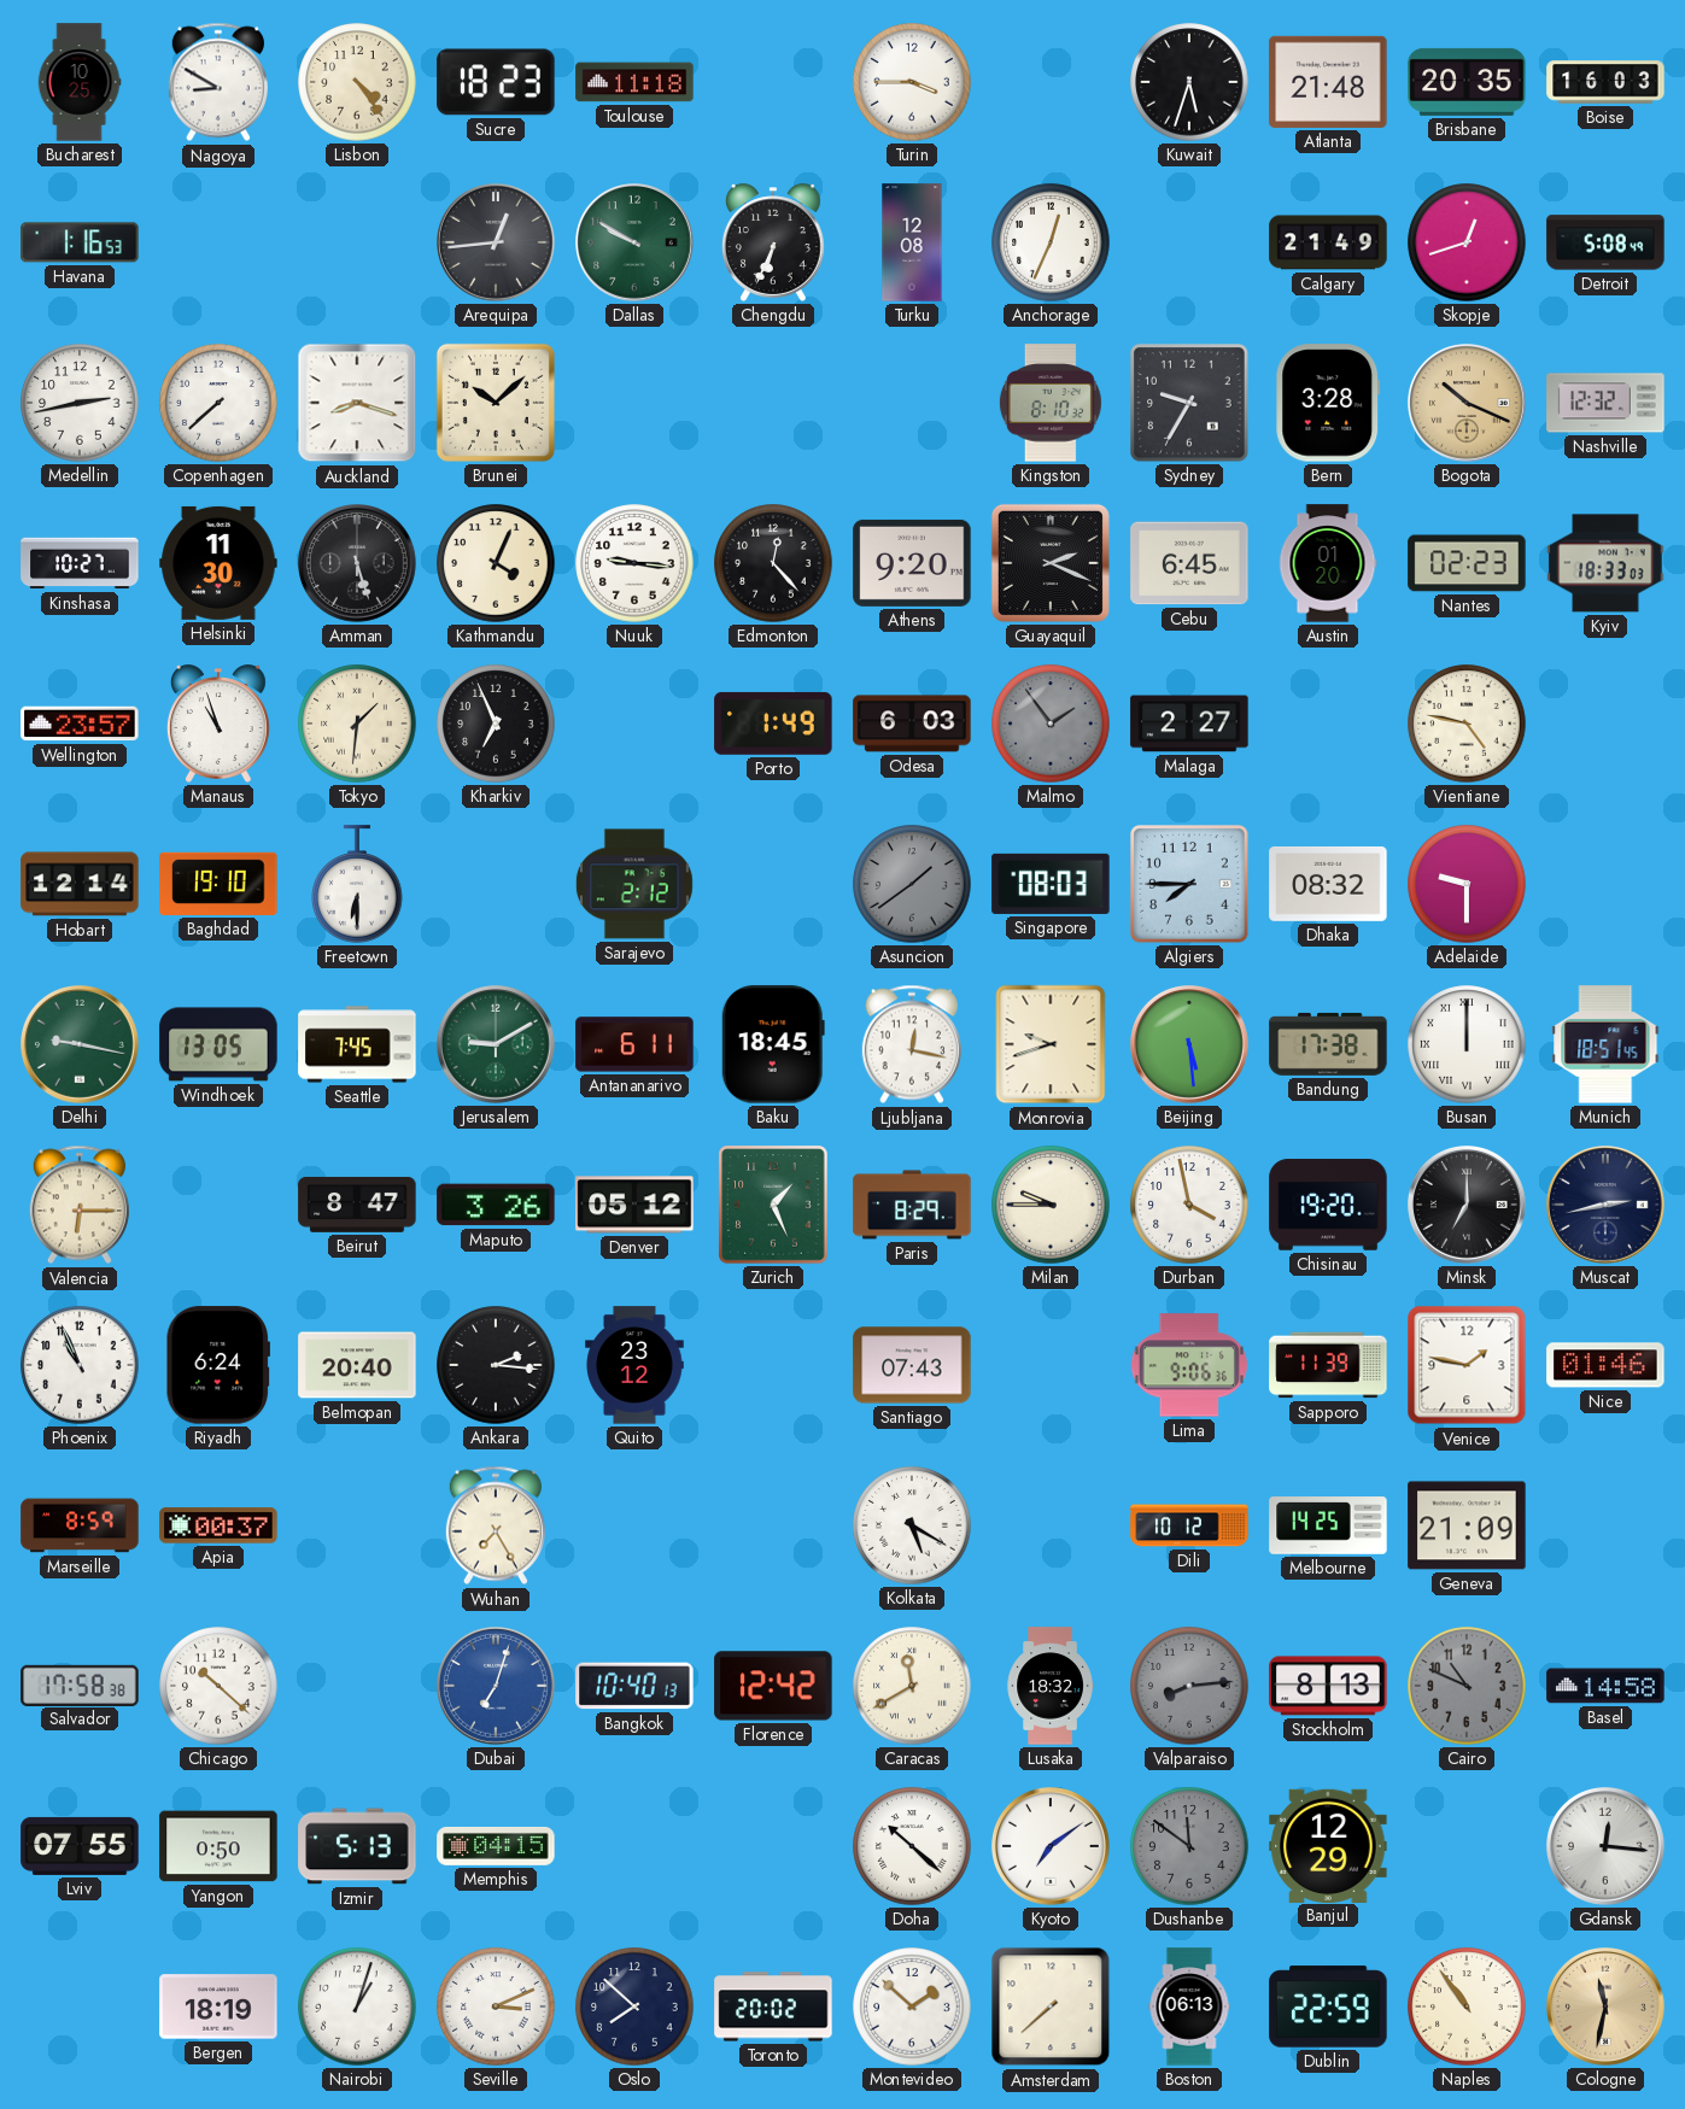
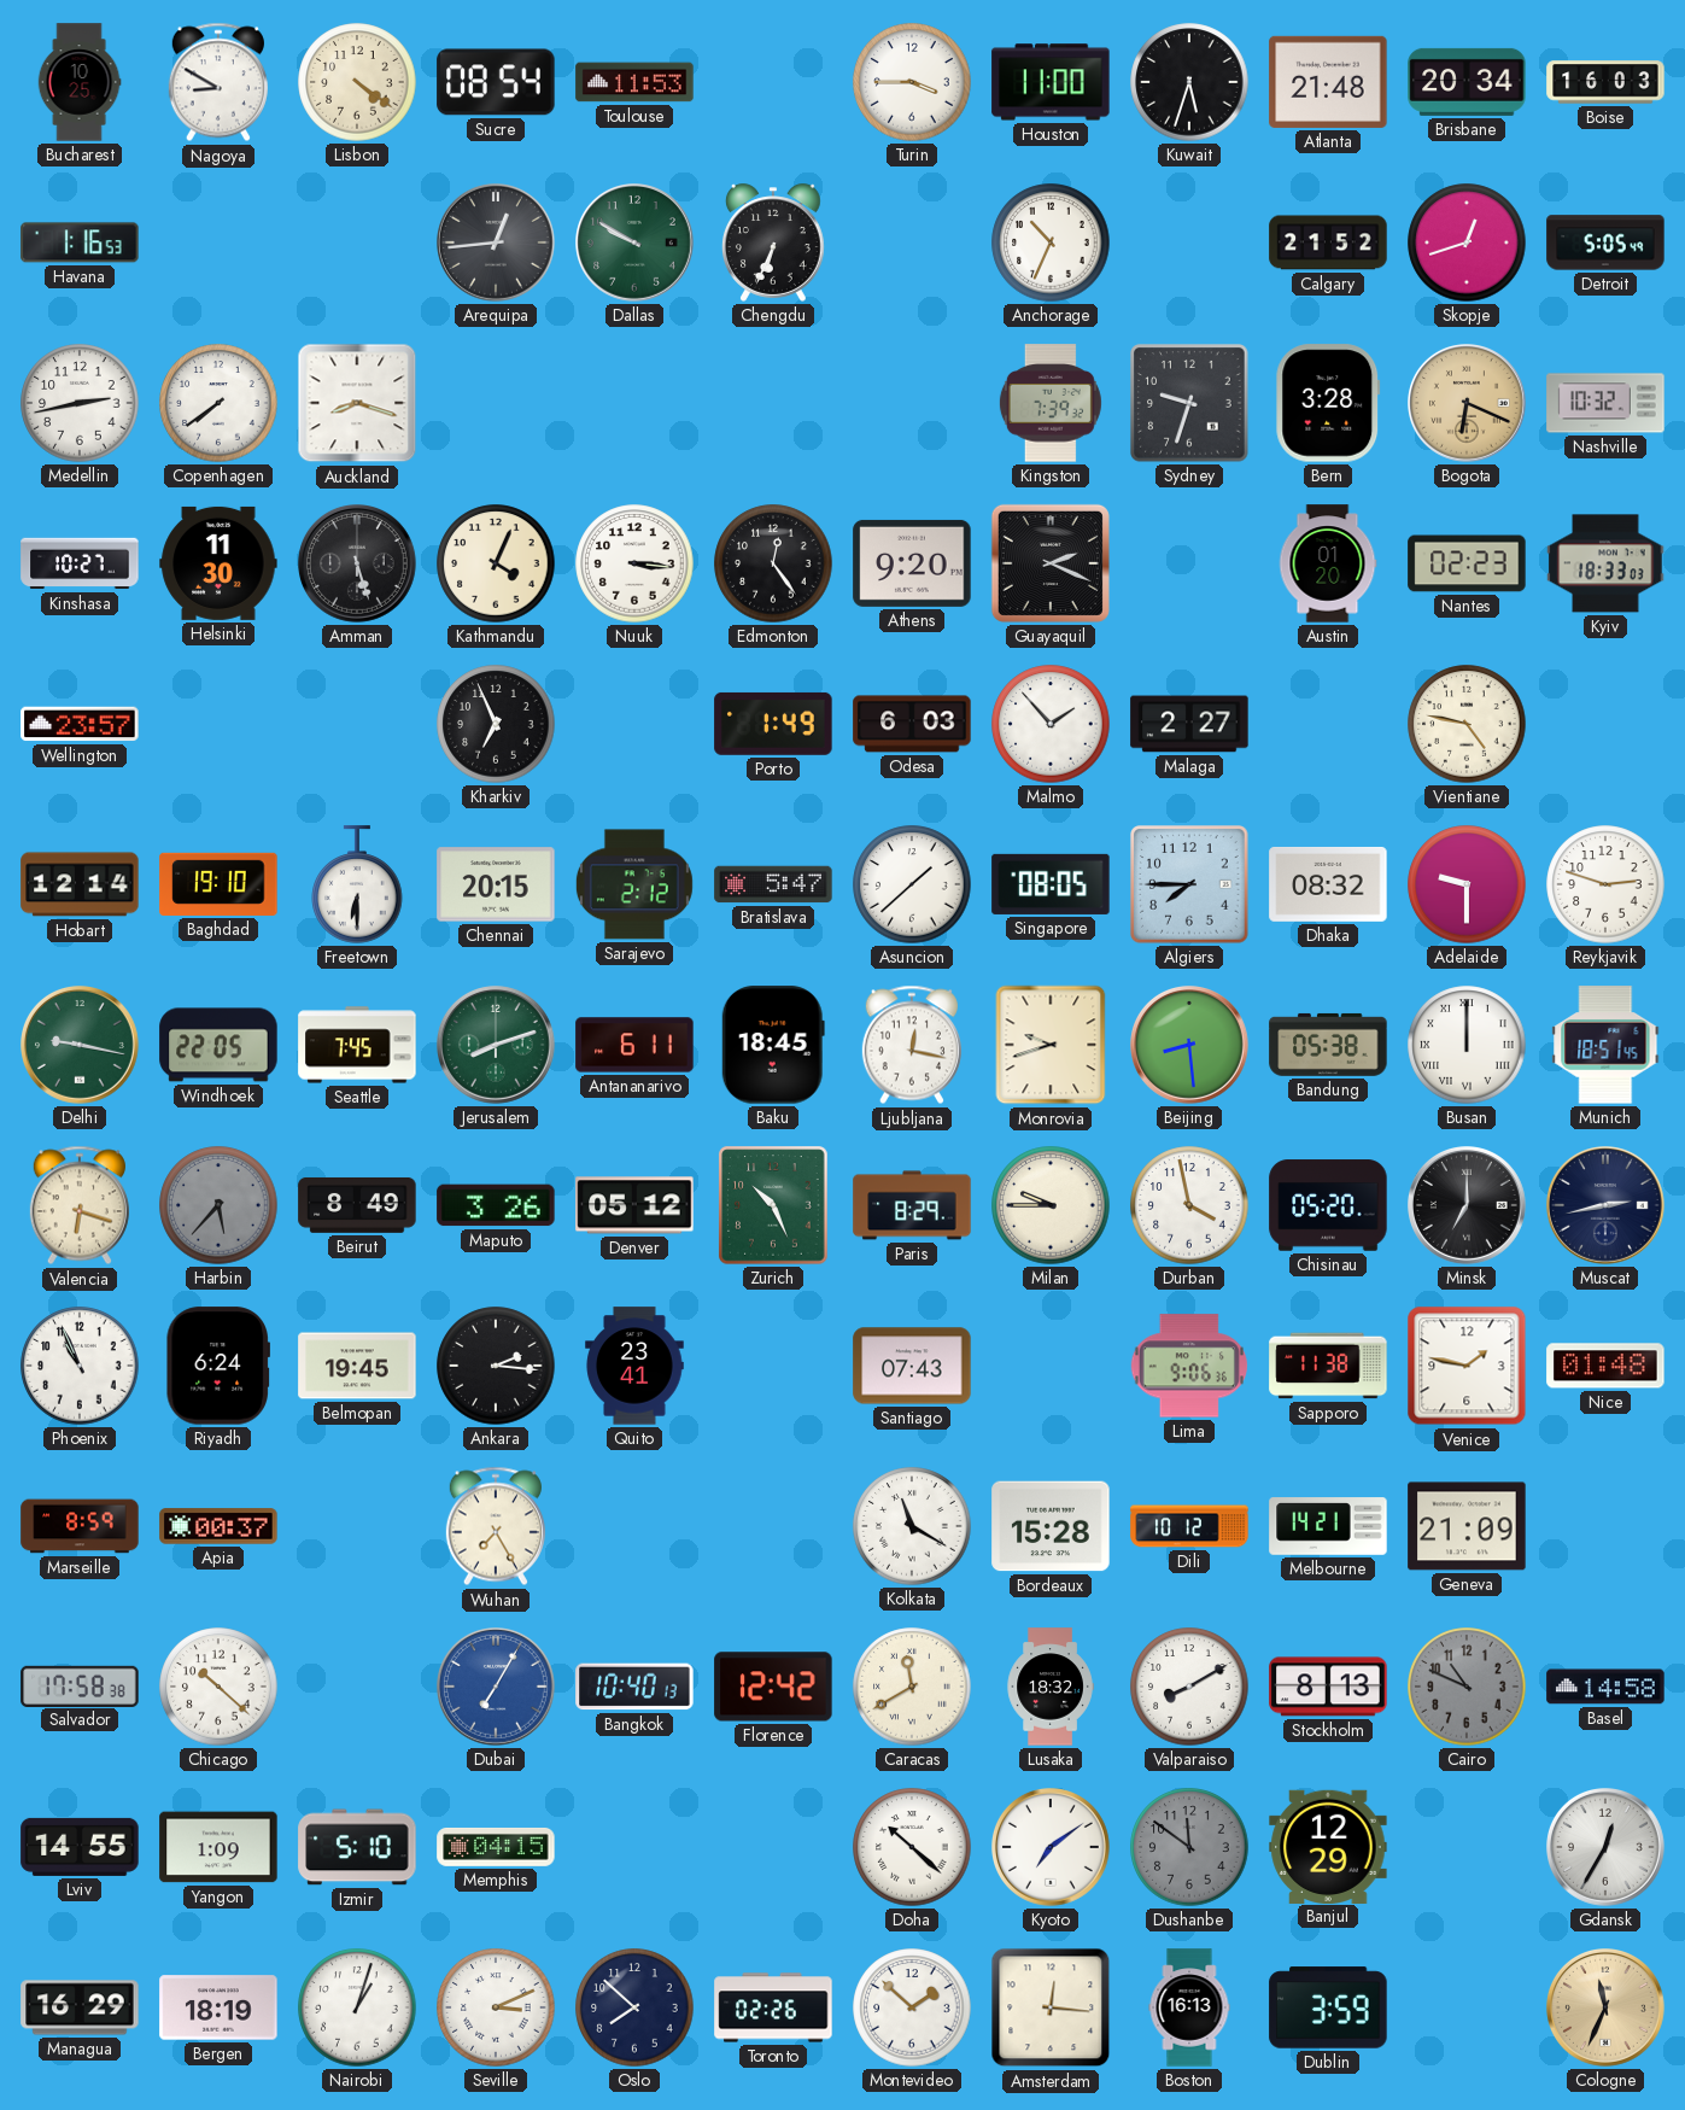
Lisbon: 4:24 -> 4:21 (357, 82)
Sucre: 18:23 -> 08:54 (496, 82)
Toulouse: 11:18 -> 11:53 (634, 82)
Houston: none -> 11:00 (1051, 82)
Brisbane: 20:35 -> 20:34 (1467, 82)
Turku: 12:08 -> none (912, 242)
Anchorage: 12:34 -> 10:34 (1051, 242)
Calgary: 21:49 -> 21:52 (1328, 242)
Detroit: 5:08 -> 5:05 (1605, 242)
Copenhagen: 7:38 -> 7:39 (218, 403)
Brunei: 10:08 -> none (496, 403)
Kingston: 8:10 -> 7:39 (1051, 403)
Sydney: 9:35 -> 9:33 (1189, 403)
Bogota: 10:19 -> 6:19 (1468, 404)
Nashville: 12:32 -> 10:32 (1605, 403)
Nuuk: 9:16 -> 3:16 (634, 563)
Edmonton: 12:23 -> 12:24 (773, 563)
Cebu: 6:45 -> none (1189, 563)
Manaus: 10:57 -> none (218, 723)
Tokyo: 1:31 -> none (357, 723)
Malmo: 1:54 -> 1:53 (1051, 724)
Malmo dial: grey -> white (1051, 724)
Chennai: none -> 20:15 (496, 884)
Bratislava: none -> 5:47 (773, 884)
Asuncion: 1:39 -> 1:38 (912, 884)
Asuncion dial: grey -> white (912, 884)
Singapore: 08:03 -> 08:05 (1051, 884)
Reykjavik: none -> 2:48 (1605, 884)
Windhoek: 13:05 -> 22:05 (218, 1045)
Jerusalem: 9:10 -> 8:12 (497, 1046)
Beijing: 5:29 -> 8:29 (1190, 1046)
Bandung: 17:38 -> 05:38 (1328, 1045)
Valencia: 6:15 -> 6:18 (80, 1205)
Harbin: none -> 5:37 (218, 1205)
Beirut: 8:47 -> 8:49 (357, 1205)
Zurich: 1:26 -> 10:26 (773, 1205)
Chisinau: 19:20 -> 05:20 (1328, 1205)
Belmopan: 20:40 -> 19:45 (357, 1366)
Quito: 23:12 -> 23:41 (634, 1366)
Sapporo: 11:39 -> 11:38 (1328, 1366)
Nice: 01:46 -> 01:48 (1605, 1366)
Kolkata: 5:20 -> 11:20 (912, 1526)
Bordeaux: none -> 15:28 (1051, 1526)
Melbourne: 14:25 -> 14:21 (1328, 1526)
Dubai: 7:03 -> 7:05 (497, 1688)
Valparaiso: 8:14 -> 8:10 (1189, 1687)
Valparaiso dial: grey -> white (1189, 1687)
Lviv: 07:55 -> 14:55 (80, 1847)
Yangon: 0:50 -> 1:09 (218, 1847)
Izmir: 5:13 -> 5:10 (357, 1847)
Gdansk: 12:16 -> 12:35 (1607, 1848)
Managua: none -> 16:29 (80, 2007)
Toronto: 20:02 -> 02:26 (773, 2007)
Amsterdam: 7:38 -> 12:16 (1051, 2007)
Boston: 06:13 -> 16:13 (1189, 2007)
Dublin: 22:59 -> 3:59 (1328, 2007)
Naples: 10:54 -> none (1467, 2007)
Cologne: 11:32 -> 11:34 (1607, 2009)
